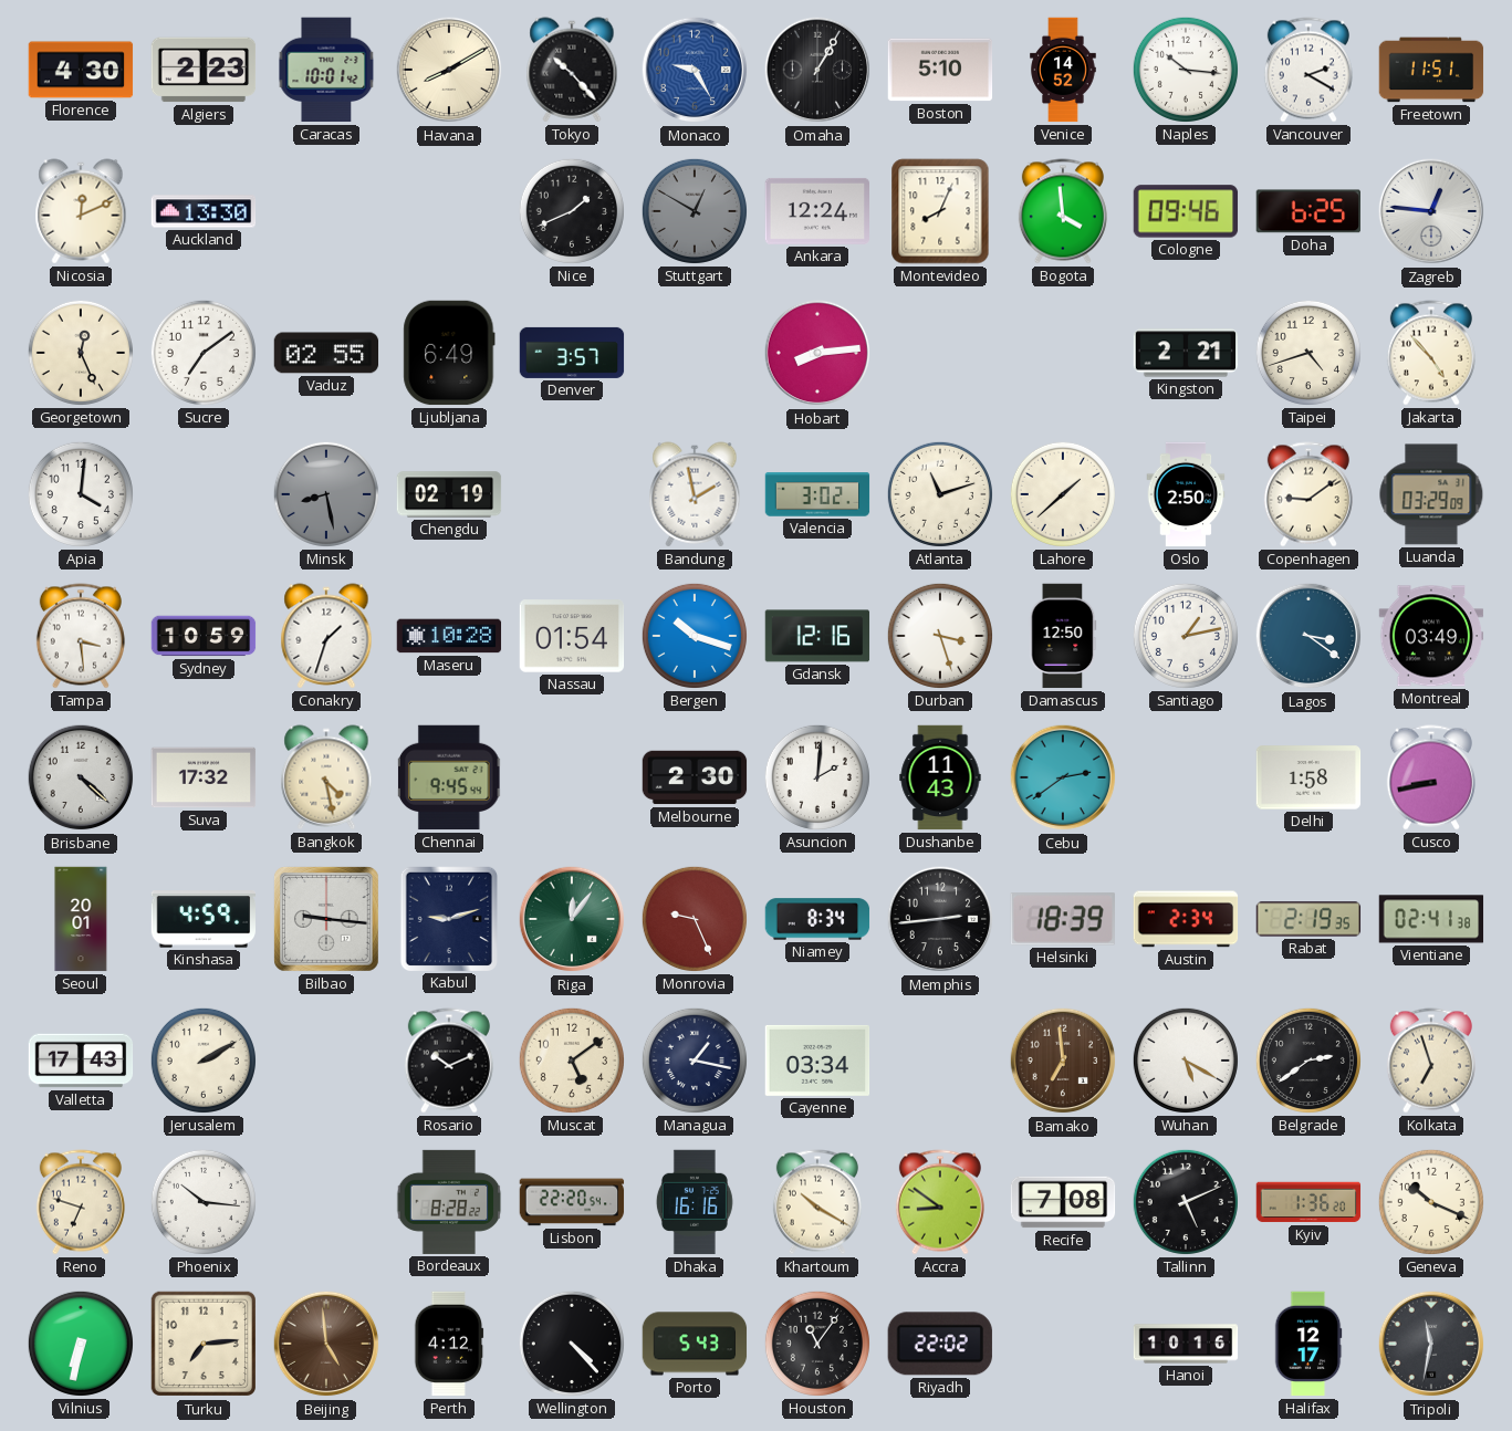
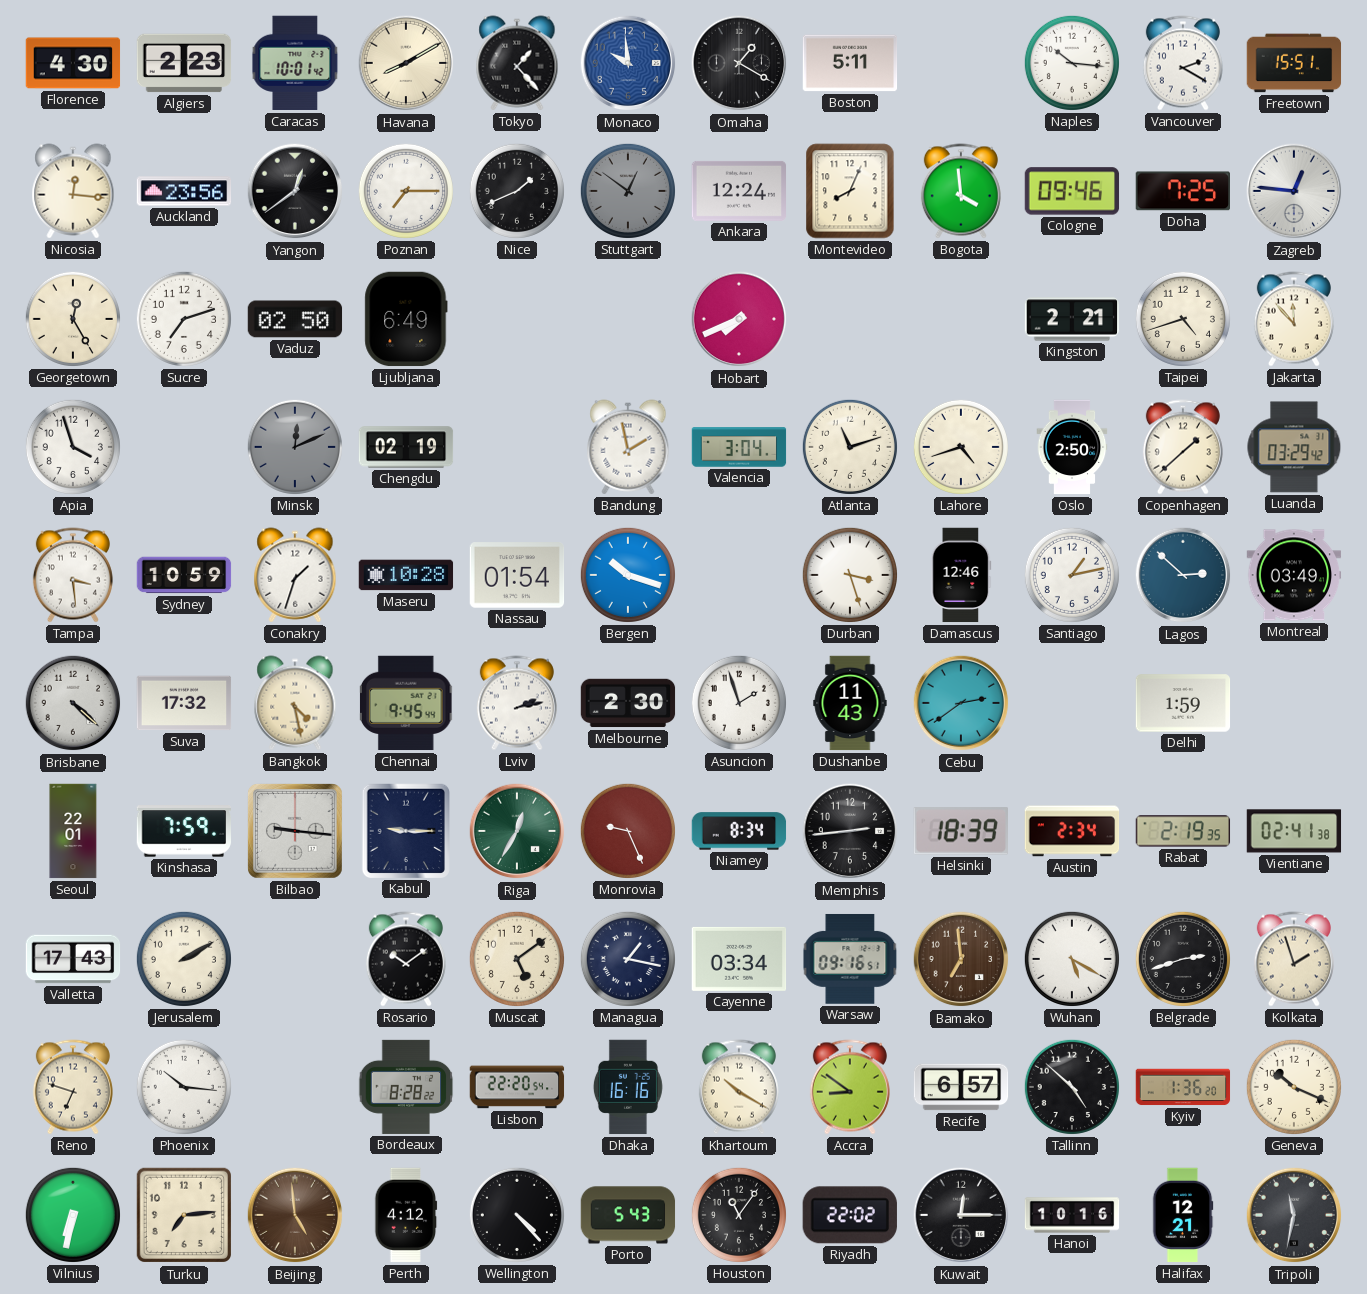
Tokyo: 10:23 -> 1:23 (517, 63)
Monaco: 9:25 -> 9:59 (628, 63)
Omaha: 1:05 -> 1:20 (739, 63)
Boston: 5:10 -> 5:11 (850, 63)
Venice: 14:52 -> none (1063, 70)
Freetown: 11:51 -> 15:51 (1294, 63)
Nicosia: 12:11 -> 12:16 (73, 191)
Auckland: 13:30 -> 23:56 (184, 191)
Yangon: none -> 12:39 (295, 191)
Poznan: none -> 7:15 (406, 191)
Stuttgart: 12:50 -> 12:51 (628, 191)
Doha: 6:25 -> 7:25 (1182, 191)
Georgetown: 12:26 -> 12:25 (73, 319)
Sucre: 7:09 -> 7:12 (184, 319)
Vaduz: 02:55 -> 02:50 (295, 319)
Denver: 3:57 -> none (572, 353)
Hobart: 8:14 -> 7:41 (739, 319)
Jakarta: 4:53 -> 11:53 (1294, 319)
Apia: 4:01 -> 3:57 (73, 447)
Minsk: 8:28 -> 12:11 (295, 447)
Valencia: 3:02 -> 3:04 (739, 447)
Lahore: 1:38 -> 4:42 (961, 447)
Copenhagen: 9:09 -> 1:38 (1183, 447)
Luanda: 03:29:09 -> 03:29:42 (1294, 447)
Gdansk: 12:16 -> none (817, 636)
Damascus: 12:50 -> 12:46 (961, 575)
Lagos: 3:21 -> 2:52 (1183, 575)
Lviv: none -> 2:13 (517, 703)
Asuncion: 2:01 -> 1:57 (739, 703)
Delhi: 1:58 -> 1:59 (1183, 703)
Cusco: 8:43 -> none (1431, 777)
Seoul: 20:01 -> 22:01 (73, 831)
Kinshasa: 4:59 -> 7:59 (184, 831)
Kabul: 9:12 -> 9:15 (405, 830)
Riga: 12:06 -> 12:35 (517, 831)
Rosario: 10:11 -> 10:09 (406, 959)
Warsaw: none -> 09:16 (850, 959)
Belgrade: 2:39 -> 2:42 (1183, 959)
Kolkata: 6:57 -> 1:57 (1294, 959)
Recife: 7:08 -> 6:57 (961, 1087)
Tallinn: 5:11 -> 4:52 (1072, 1087)
Kuwait: none -> 12:15 (961, 1215)
Halifax: 12:17 -> 12:21 (1183, 1215)
